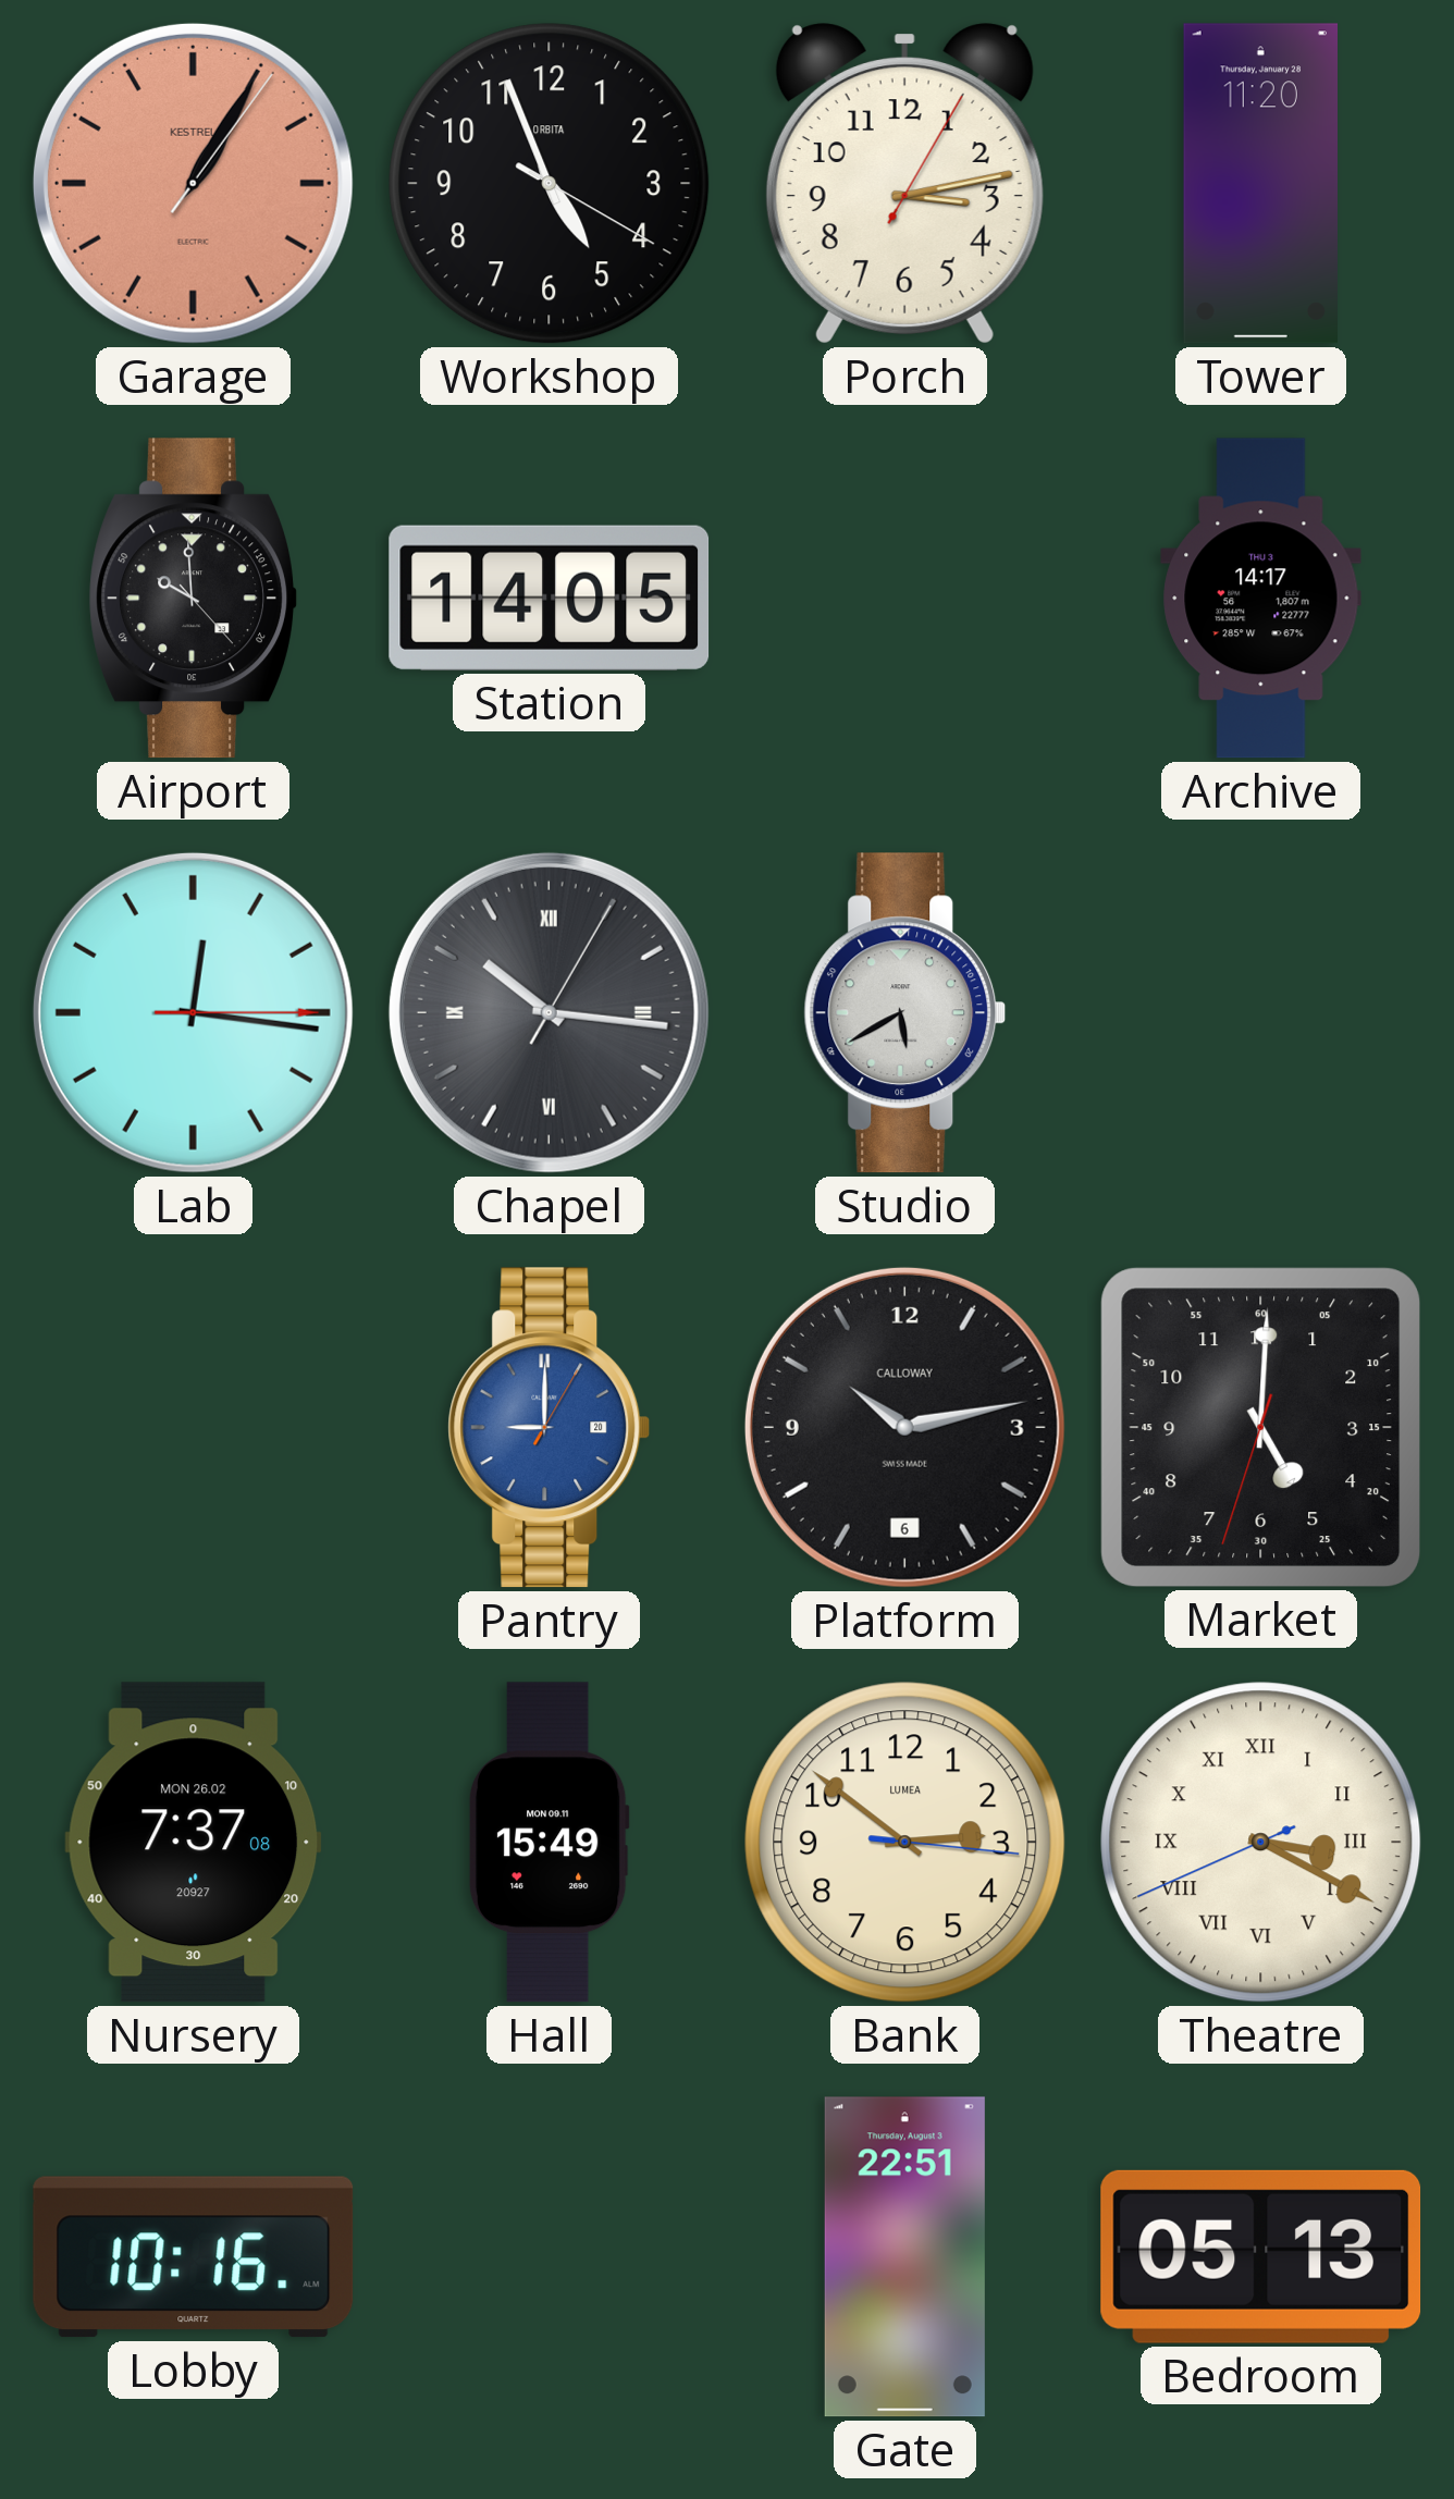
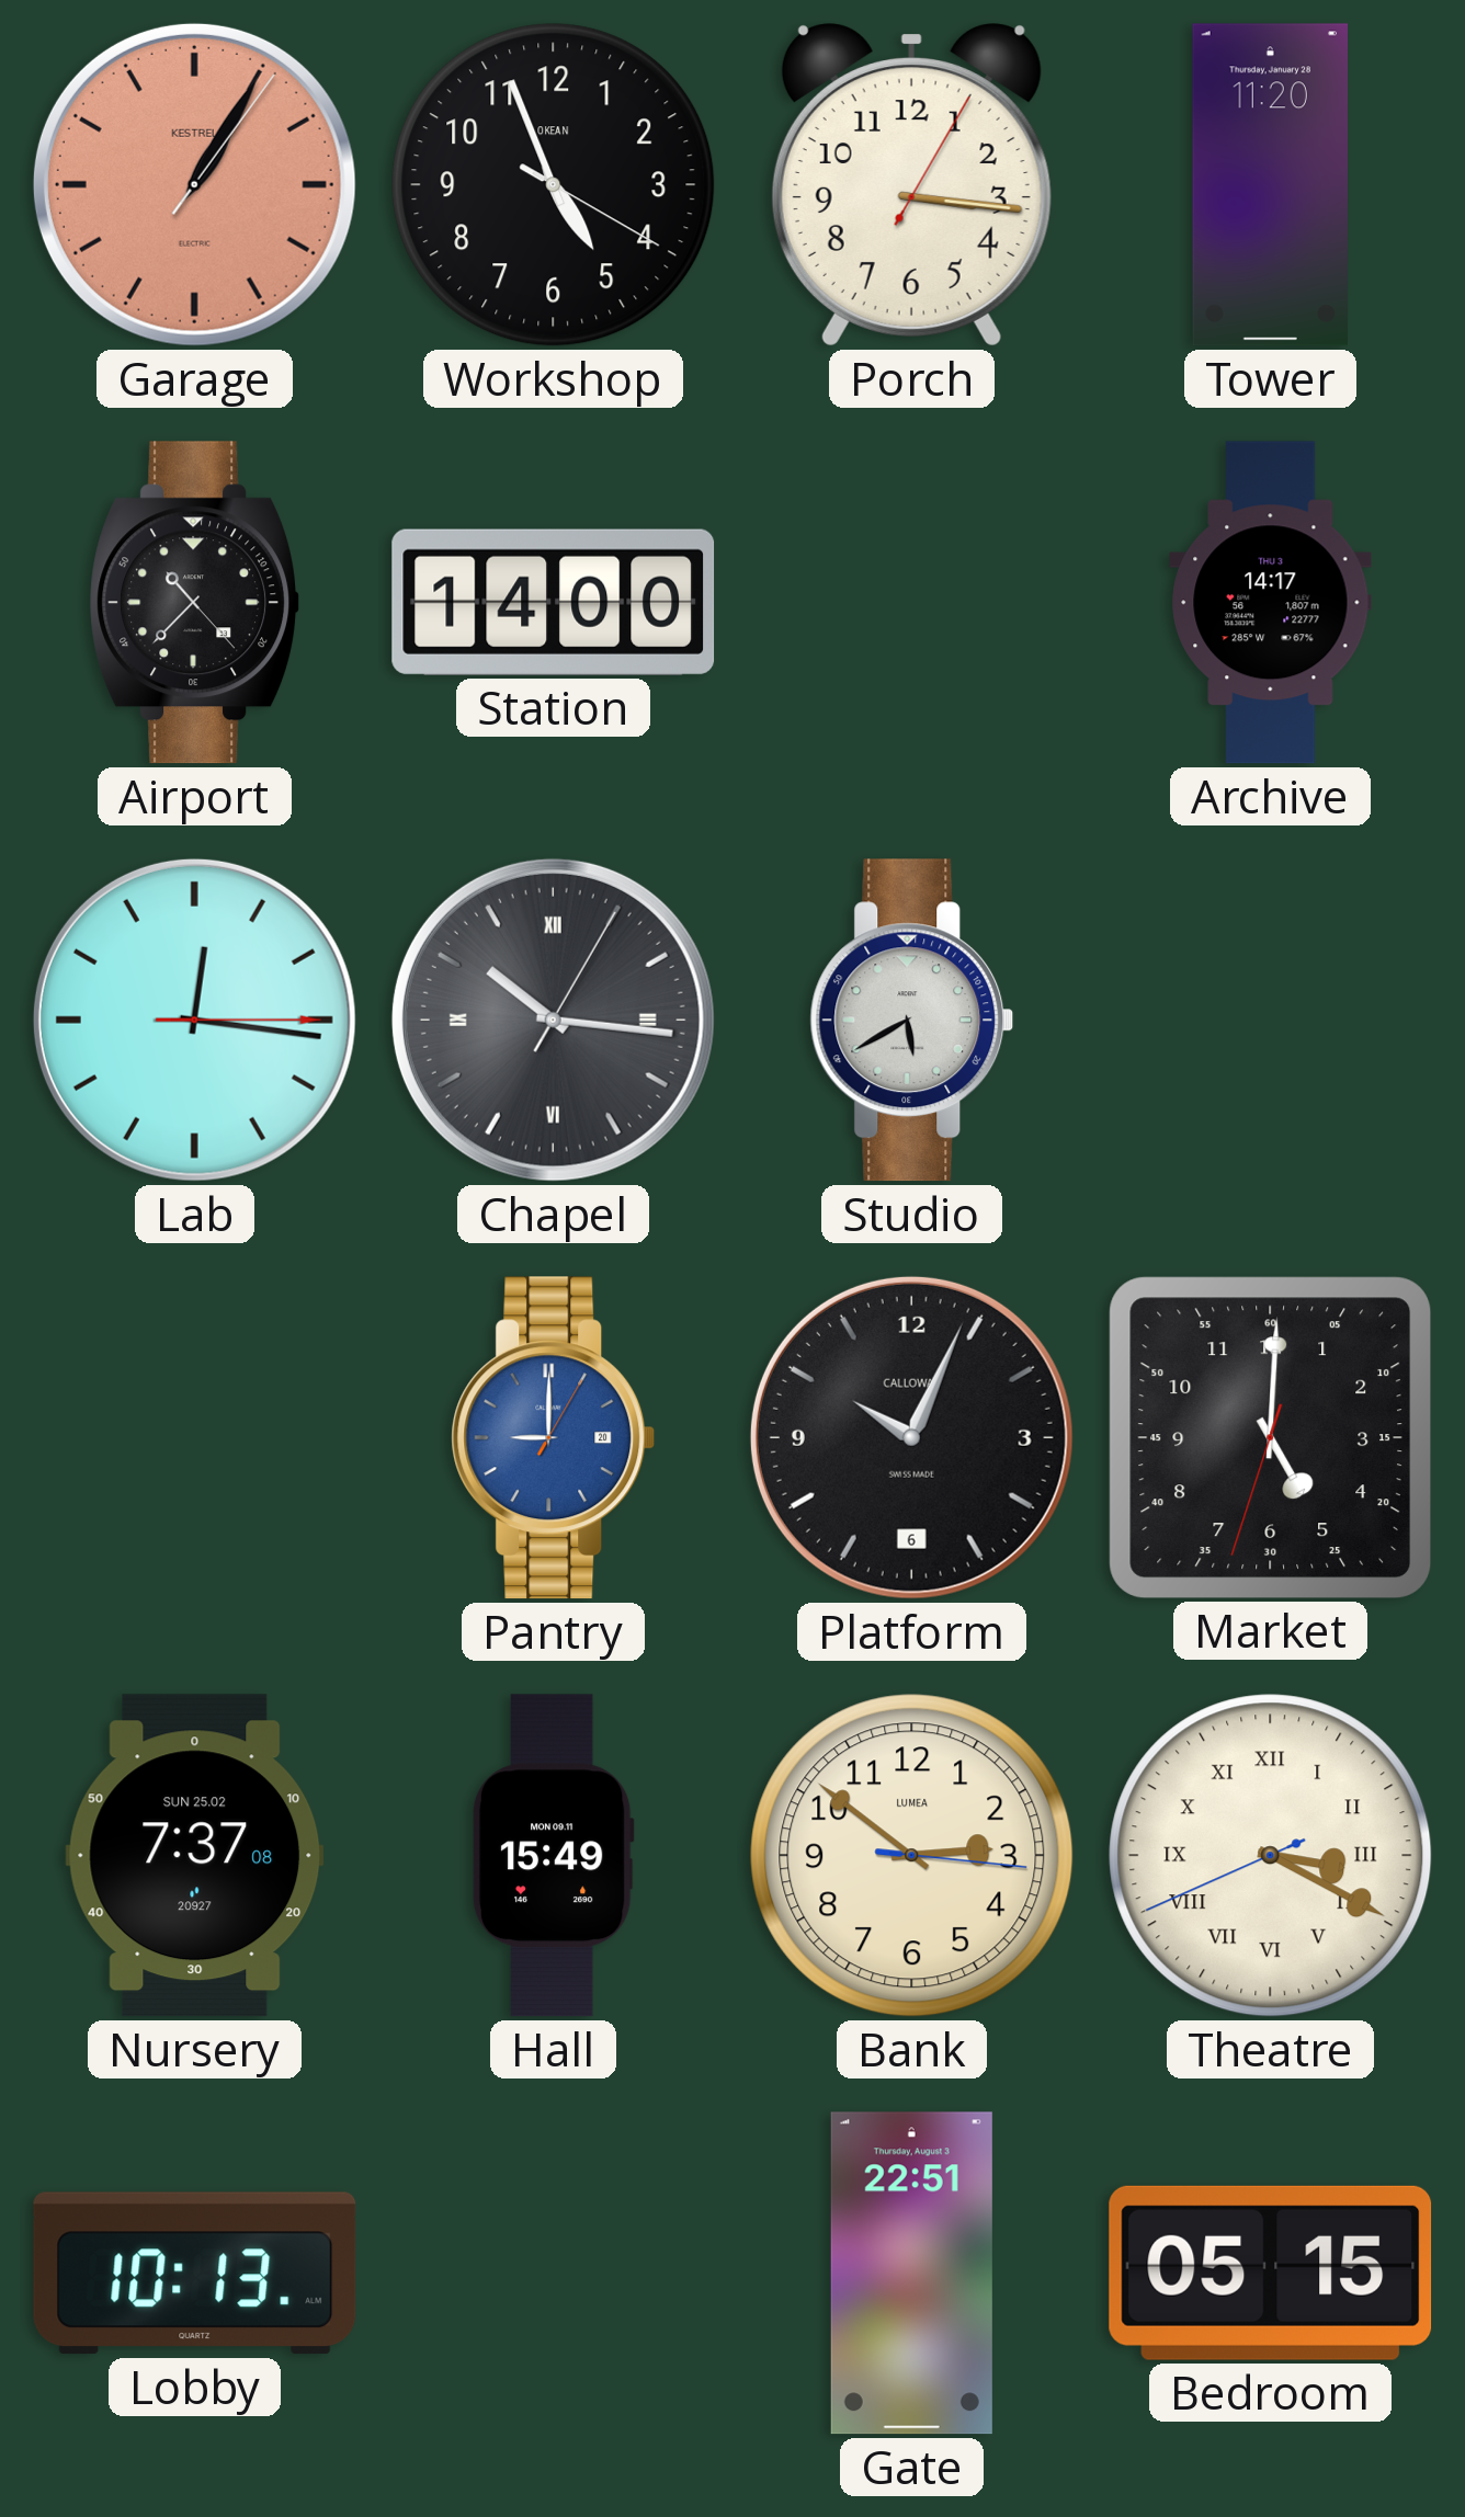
Workshop brand: ORBITA -> OKEAN (554, 185)
Porch: 3:13 -> 3:16 (911, 185)
Airport: 9:59 -> 10:37 (194, 603)
Station: 14:05 -> 14:00 (554, 602)
Platform: 10:13 -> 10:04 (911, 1437)
Nursery date: MON 26.02 -> SUN 25.02 (195, 1856)
Lobby: 10:16 -> 10:13 (195, 2274)
Bedroom: 05:13 -> 05:15 (1271, 2273)
